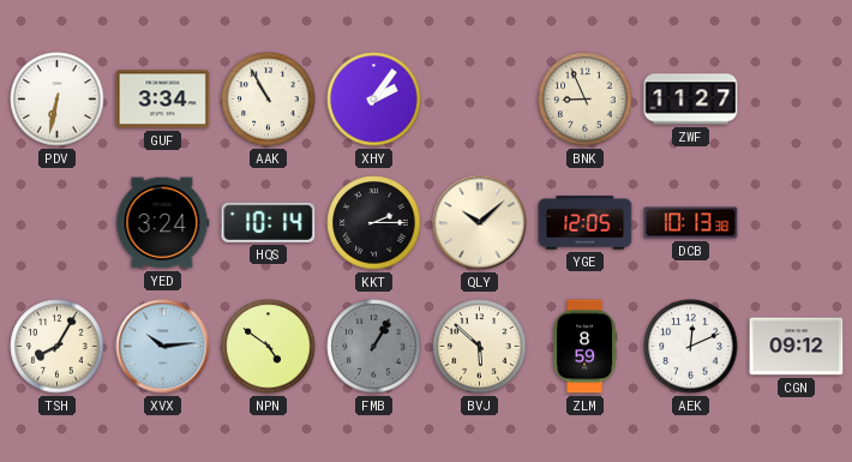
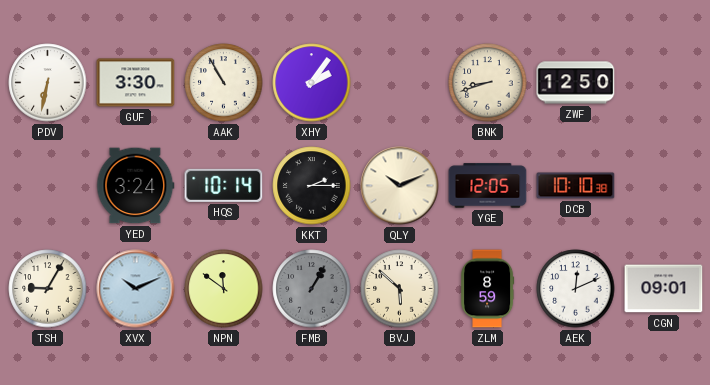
GUF: 3:34 -> 3:30 (136, 83)
BNK: 8:56 -> 8:42 (488, 83)
ZWF: 11:27 -> 12:50 (576, 83)
QLY: 10:08 -> 10:11 (400, 186)
DCB: 10:13 -> 10:10 (576, 186)
TSH: 8:05 -> 9:05 (48, 289)
XVX: 10:14 -> 10:11 (136, 289)
NPN: 4:51 -> 11:51 (224, 289)
CGN: 09:12 -> 09:01 (664, 289)
